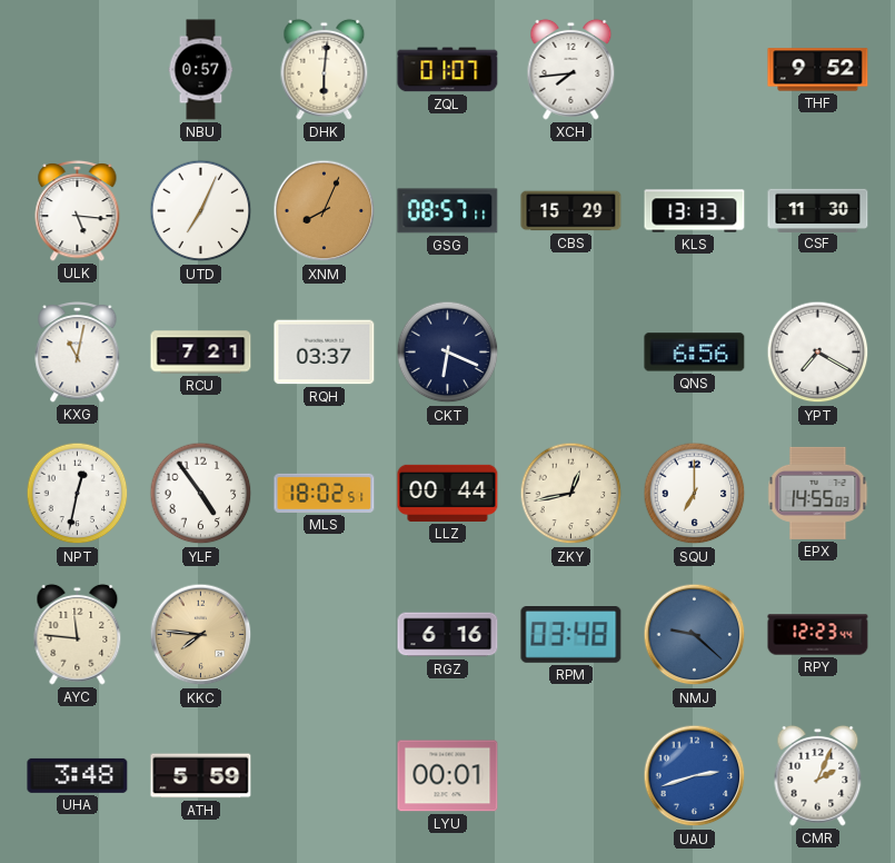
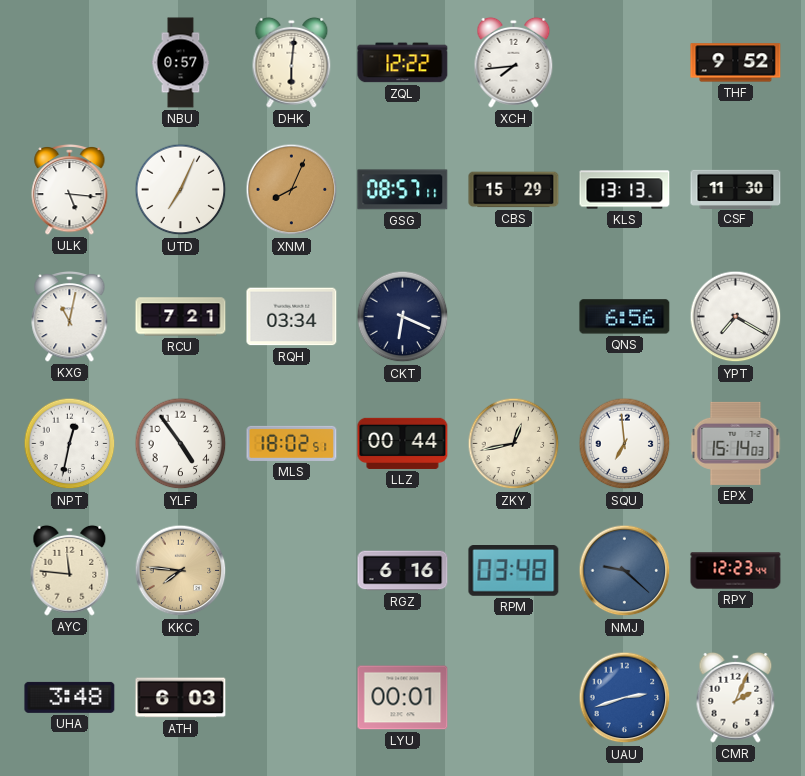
ZQL: 01:07 -> 12:22 (403, 63)
RQH: 03:37 -> 03:34 (292, 317)
SQU: 7:00 -> 6:59 (625, 444)
EPX: 14:55 -> 15:14 (736, 443)
ATH: 5:59 -> 6:03 (181, 698)
